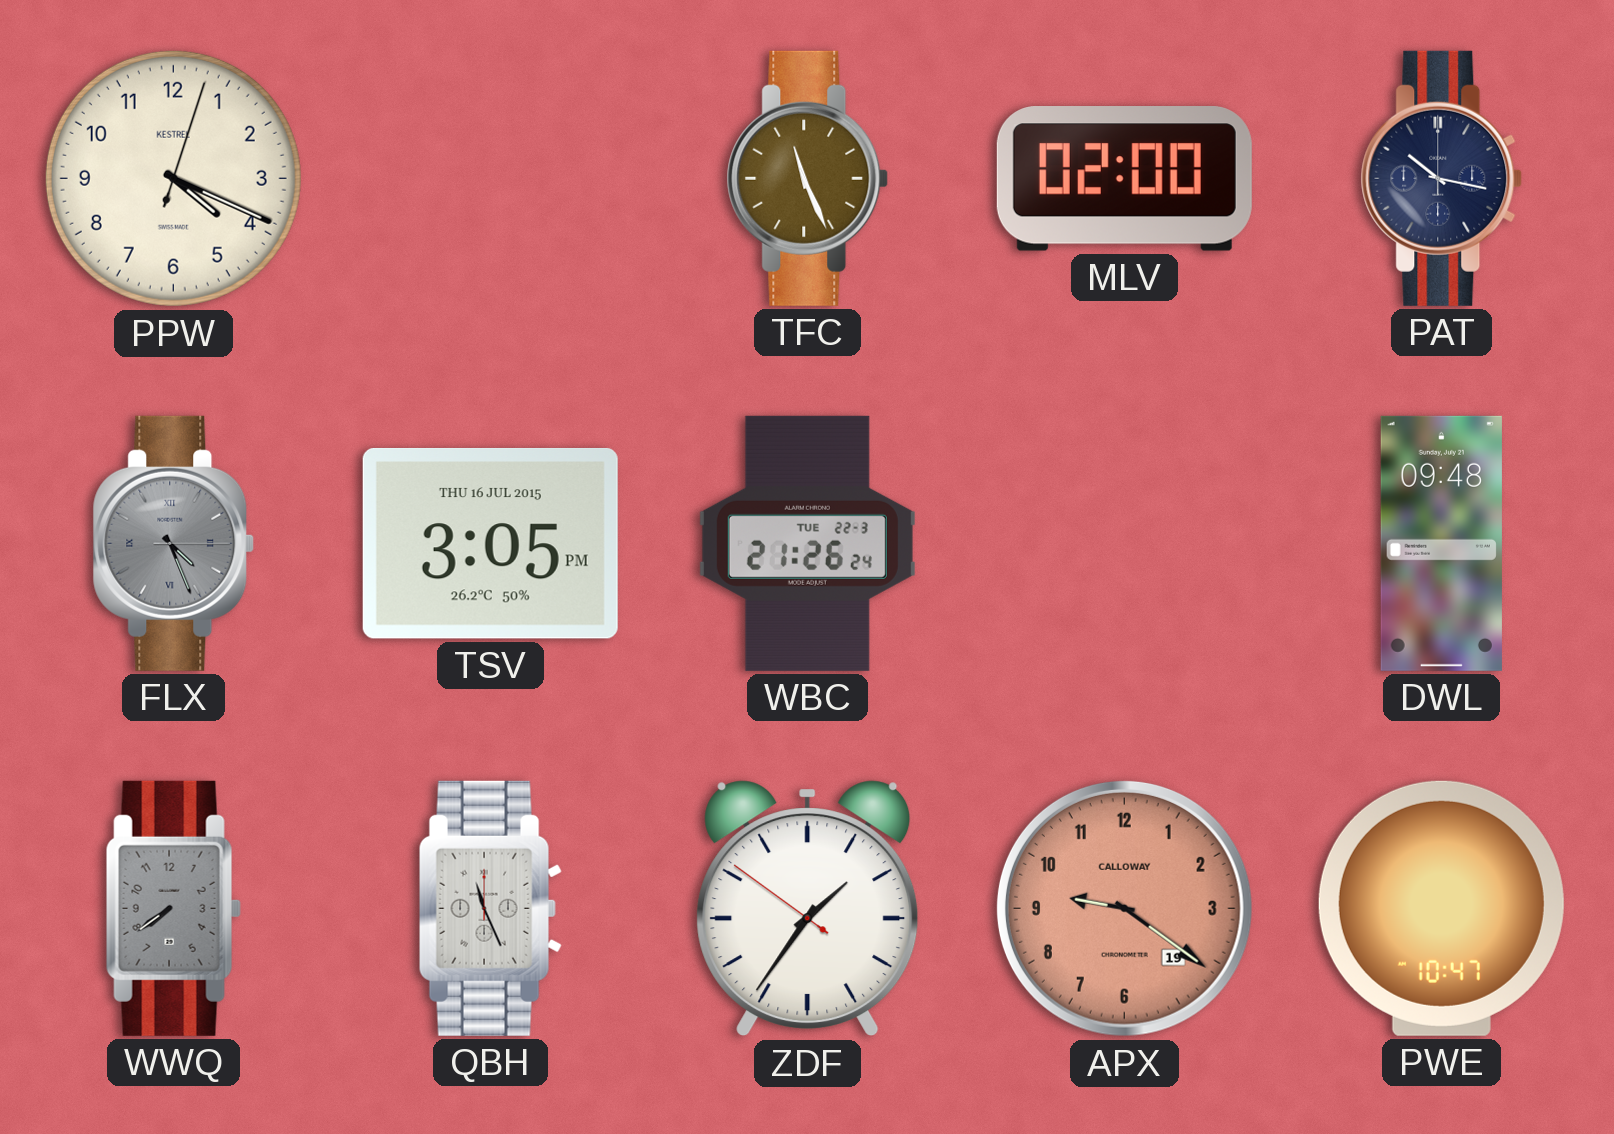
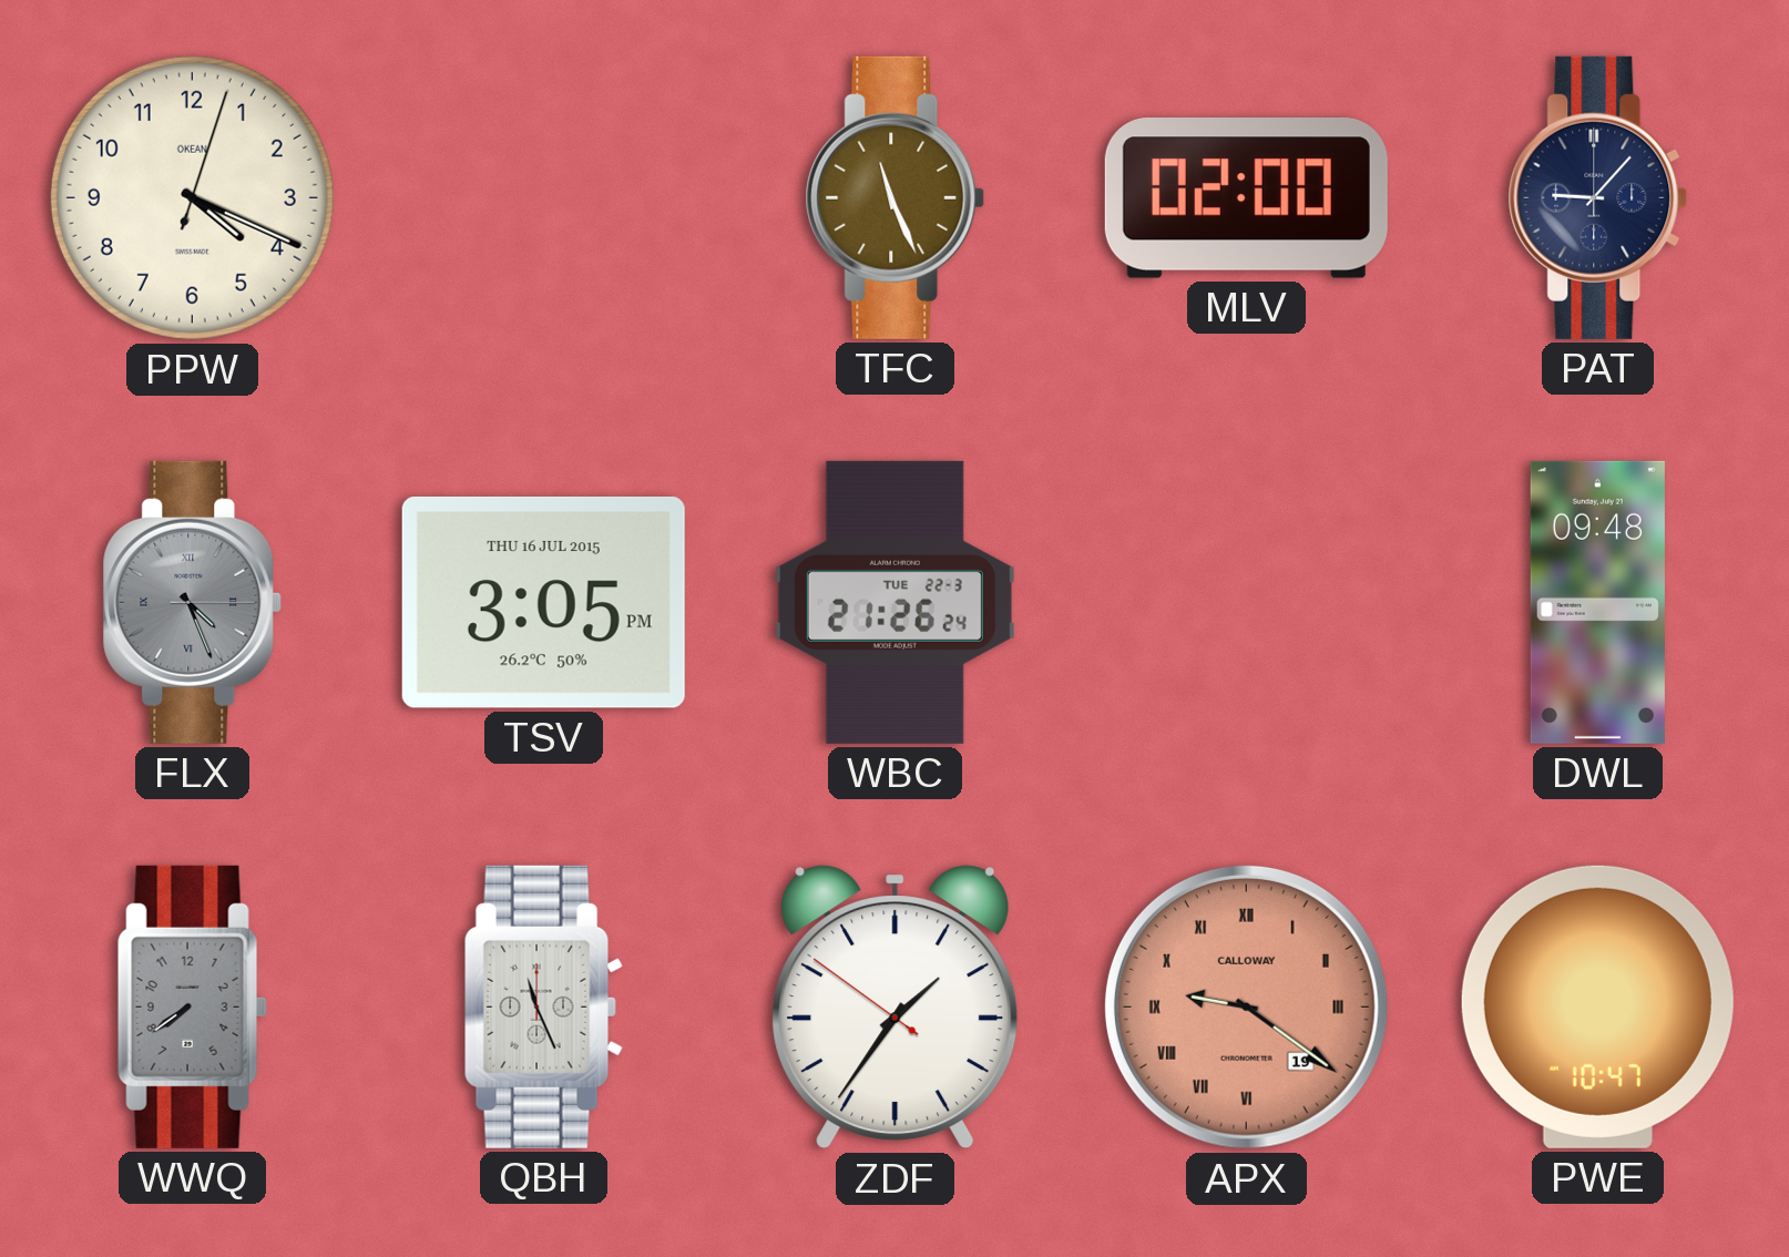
PPW brand: KESTREL -> OKEAN (192, 197)
PAT: 10:17 -> 9:07 (1598, 197)
APX numerals: Arabic -> Roman (1246, 1006)
